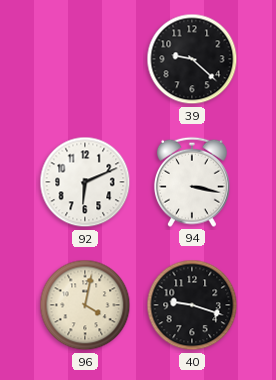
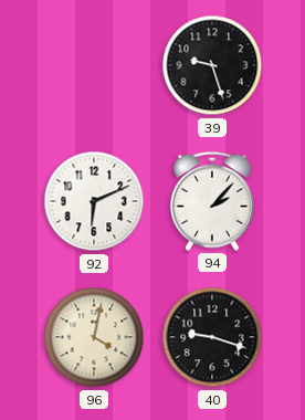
39: 9:22 -> 9:27 (212, 65)
94: 3:17 -> 2:07 (212, 201)
